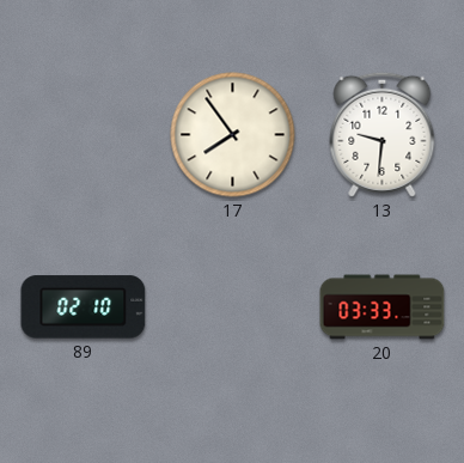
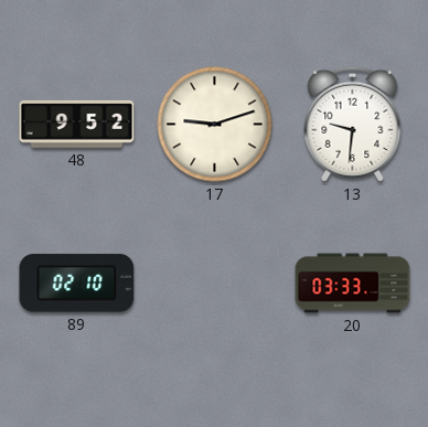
48: none -> 9:52 (77, 124)
17: 7:54 -> 9:12 (215, 125)
